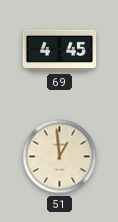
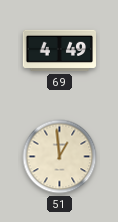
69: 4:45 -> 4:49 (59, 51)
